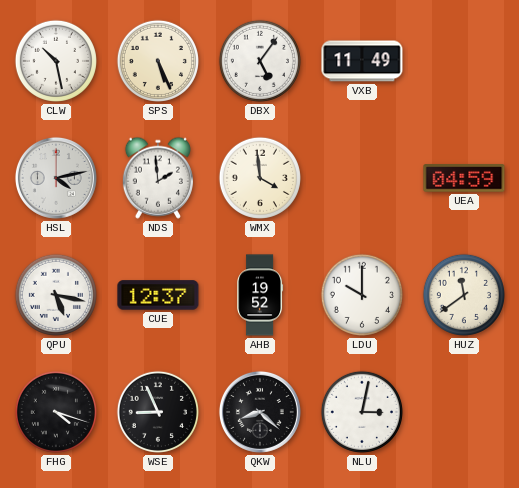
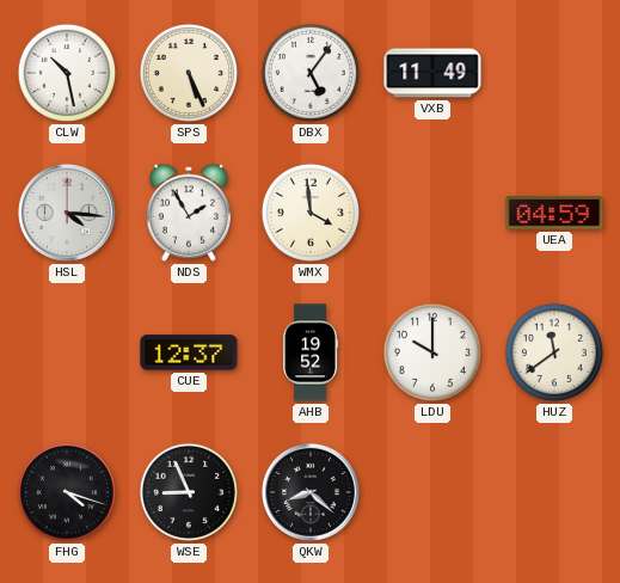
HSL: 4:13 -> 4:16 (67, 213)
NDS: 1:59 -> 1:55 (189, 213)
QPU: 5:17 -> none (56, 295)
NLU: 3:02 -> none (362, 412)
